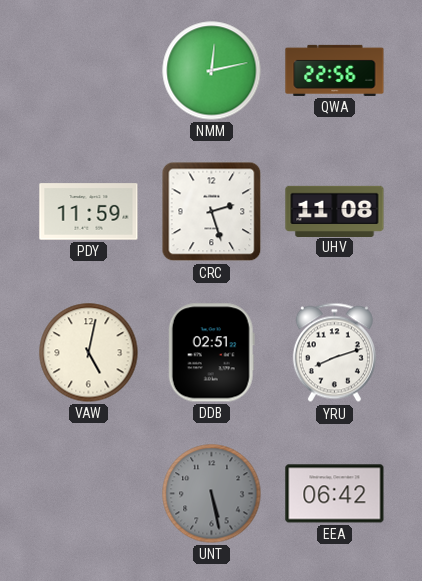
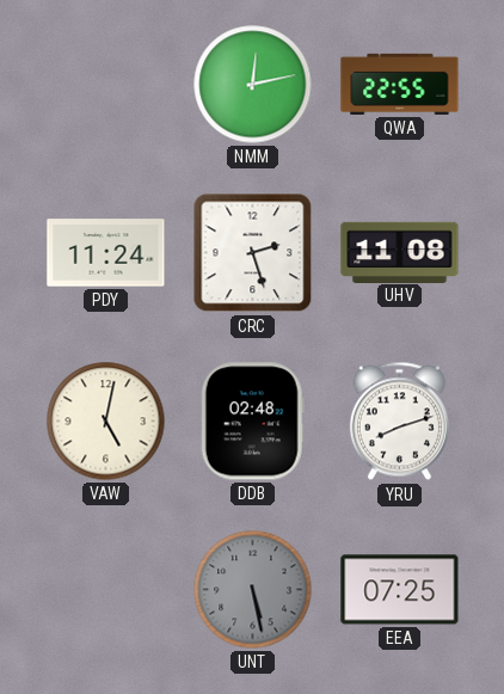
QWA: 22:56 -> 22:55 (400, 84)
PDY: 11:59 -> 11:24 (106, 253)
DDB: 02:51 -> 02:48 (252, 422)
EEA: 06:42 -> 07:25 (400, 590)
